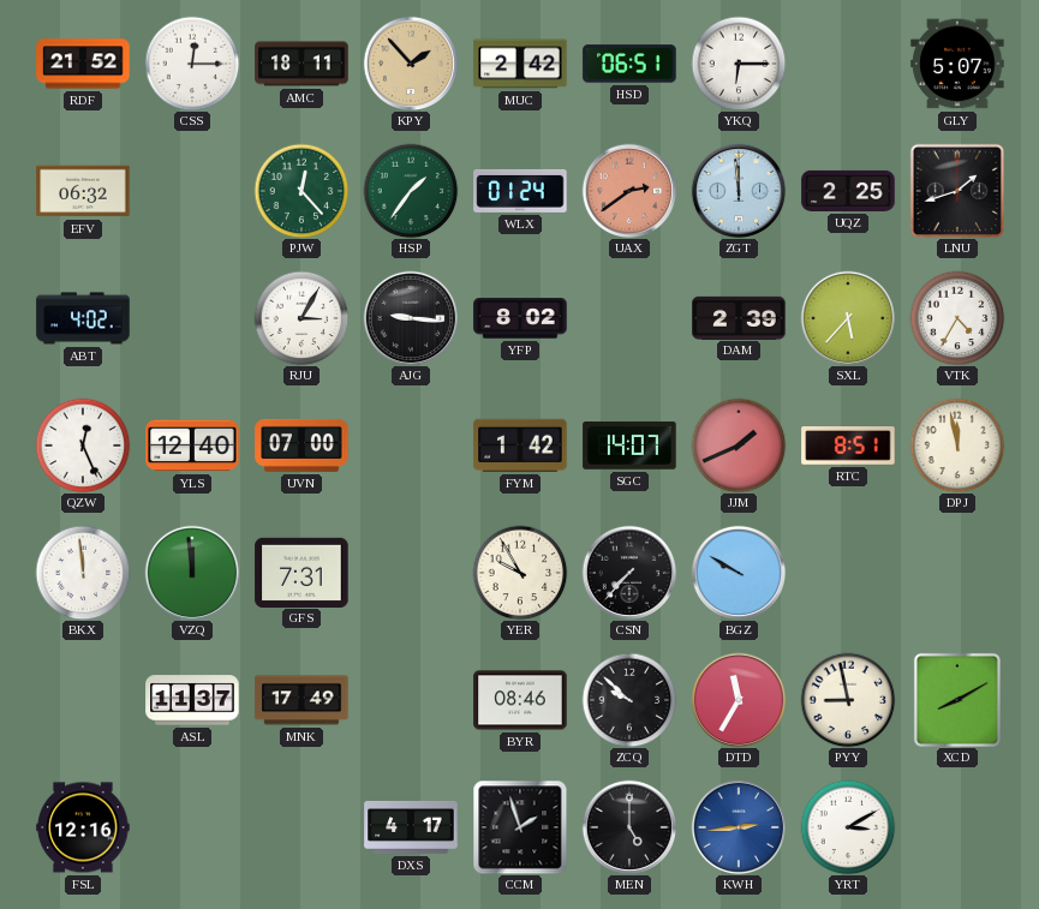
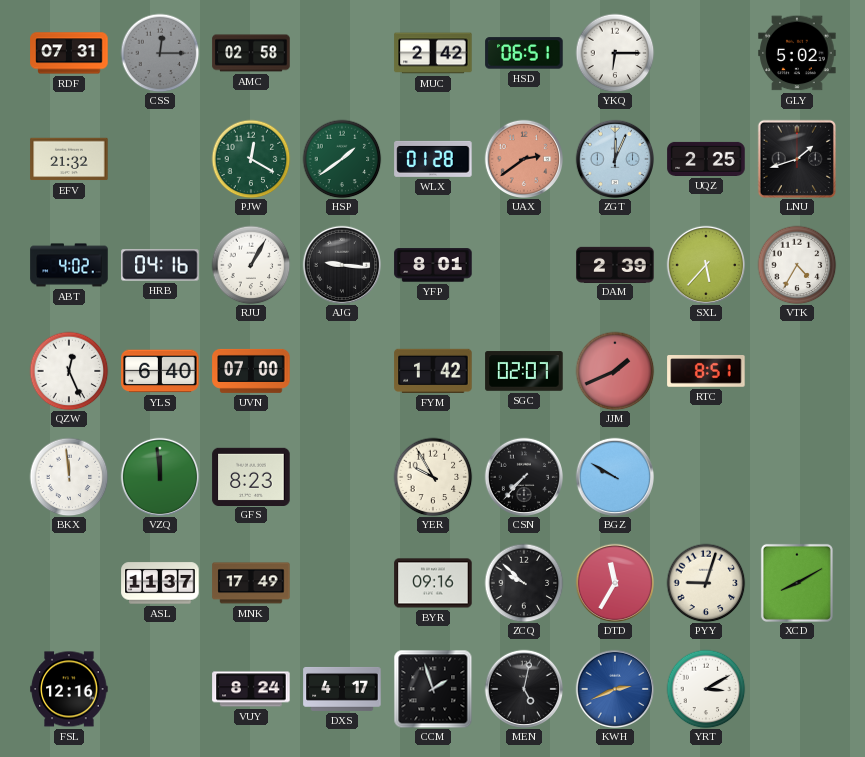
RDF: 21:52 -> 07:31 (69, 53)
CSS dial: white -> grey (160, 53)
AMC: 18:11 -> 02:58 (251, 53)
KPY: 1:53 -> none (410, 62)
GLY: 5:07 -> 5:02 (797, 53)
EFV: 06:32 -> 21:32 (69, 159)
PJW: 12:23 -> 12:20 (251, 159)
HSP: 1:36 -> 1:39 (342, 159)
WLX: 01:24 -> 01:28 (433, 159)
ZGT: 11:59 -> 12:04 (614, 158)
HRB: none -> 04:16 (160, 265)
RJU: 3:05 -> 1:05 (251, 265)
YFP: 8:02 -> 8:01 (433, 265)
YLS: 12:40 -> 6:40 (160, 371)
SGC: 14:07 -> 02:07 (524, 371)
DPJ: 11:58 -> none (957, 445)
GFS: 7:31 -> 8:23 (251, 476)
BYR: 08:46 -> 09:16 (433, 583)
PYY: 8:58 -> 9:03 (706, 583)
VUY: none -> 8:24 (251, 689)
MEN: 5:00 -> 5:02 (523, 688)
KWH: 2:44 -> 2:41 (614, 688)
